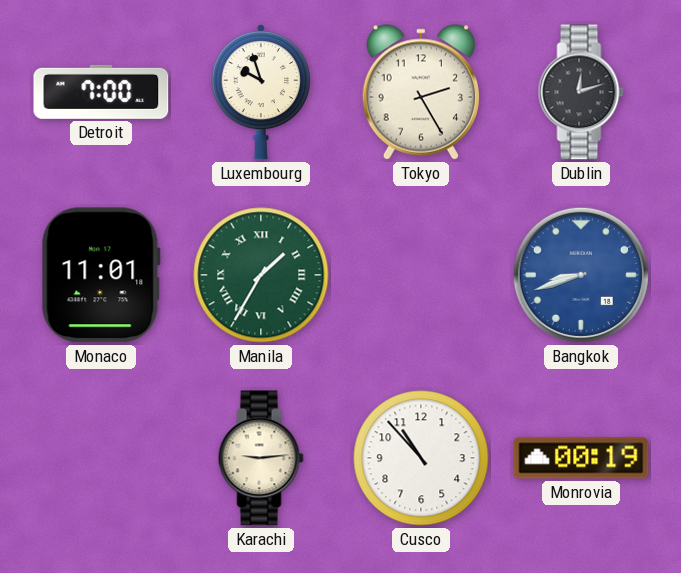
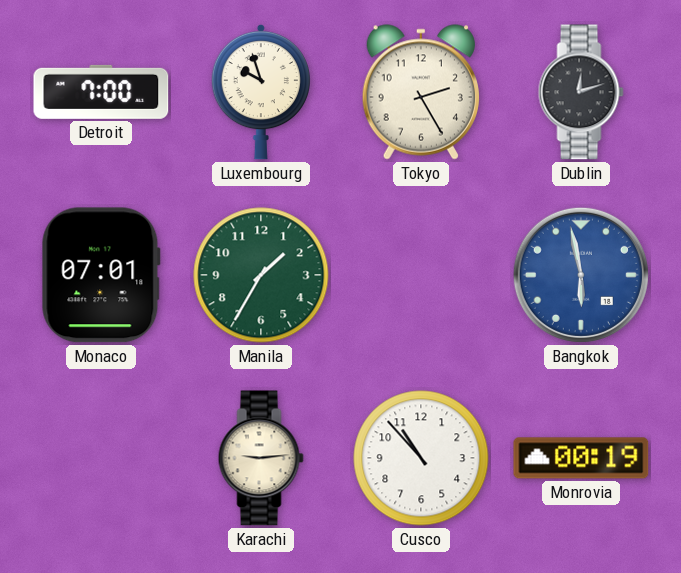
Monaco: 11:01 -> 07:01 (101, 275)
Manila numerals: Roman -> Arabic (261, 275)
Bangkok: 8:42 -> 5:58 (581, 275)
